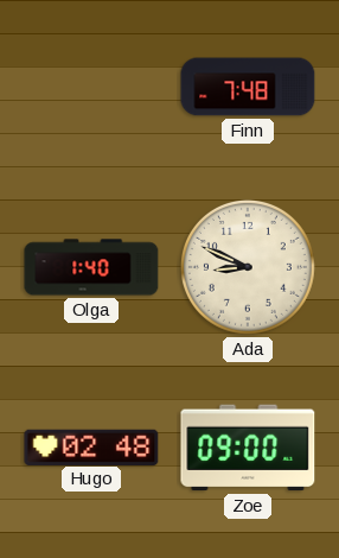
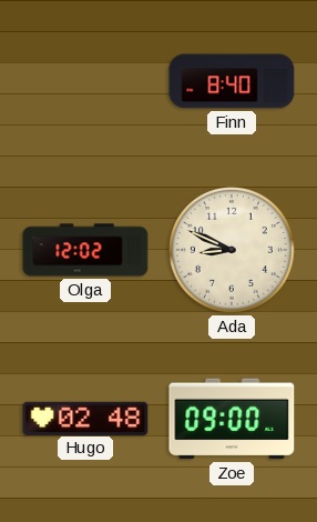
Finn: 7:48 -> 8:40 (232, 81)
Olga: 1:40 -> 12:02 (85, 250)
